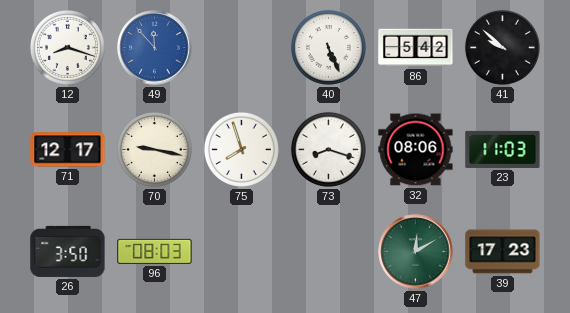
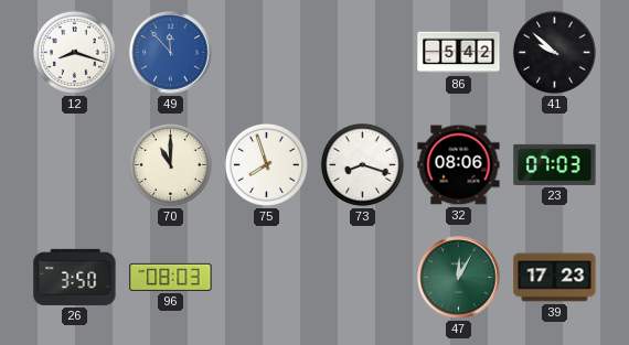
40: 5:26 -> none (328, 47)
71: 12:17 -> none (68, 150)
70: 9:17 -> 11:00 (170, 164)
23: 11:03 -> 07:03 (555, 164)
47: 12:10 -> 12:05 (459, 278)
